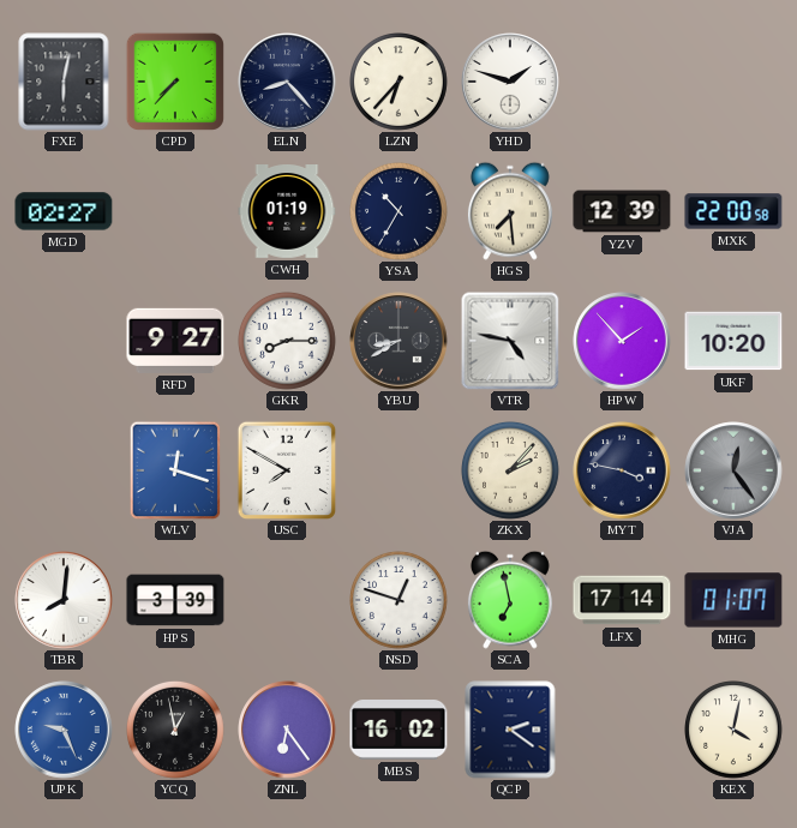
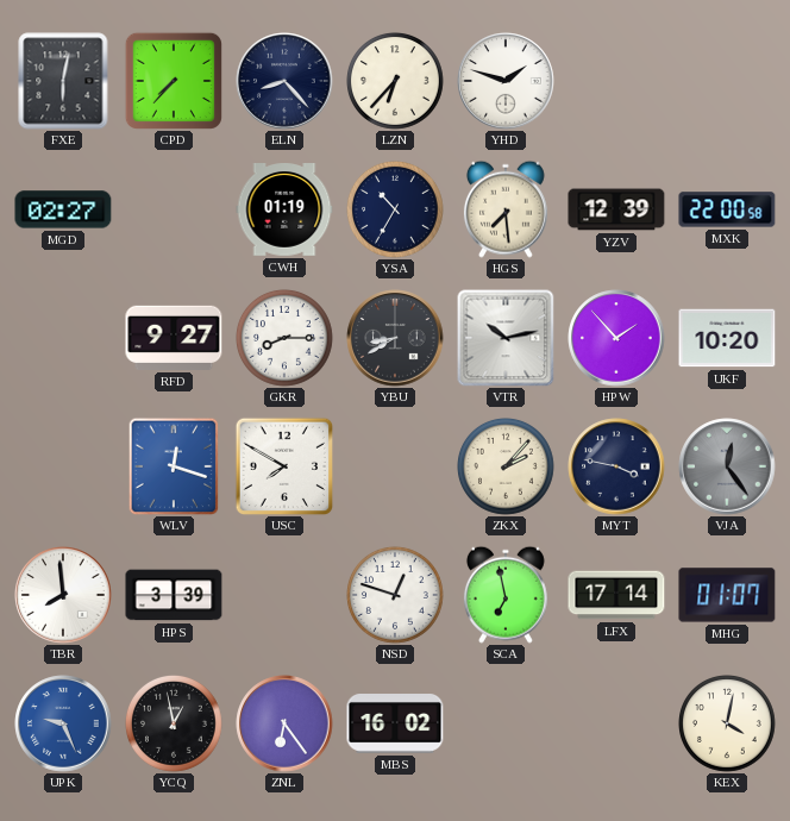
VTR: 4:47 -> 10:13 (506, 338)
TBR: 8:01 -> 7:59 (63, 595)
QCP: 2:21 -> none (510, 730)
